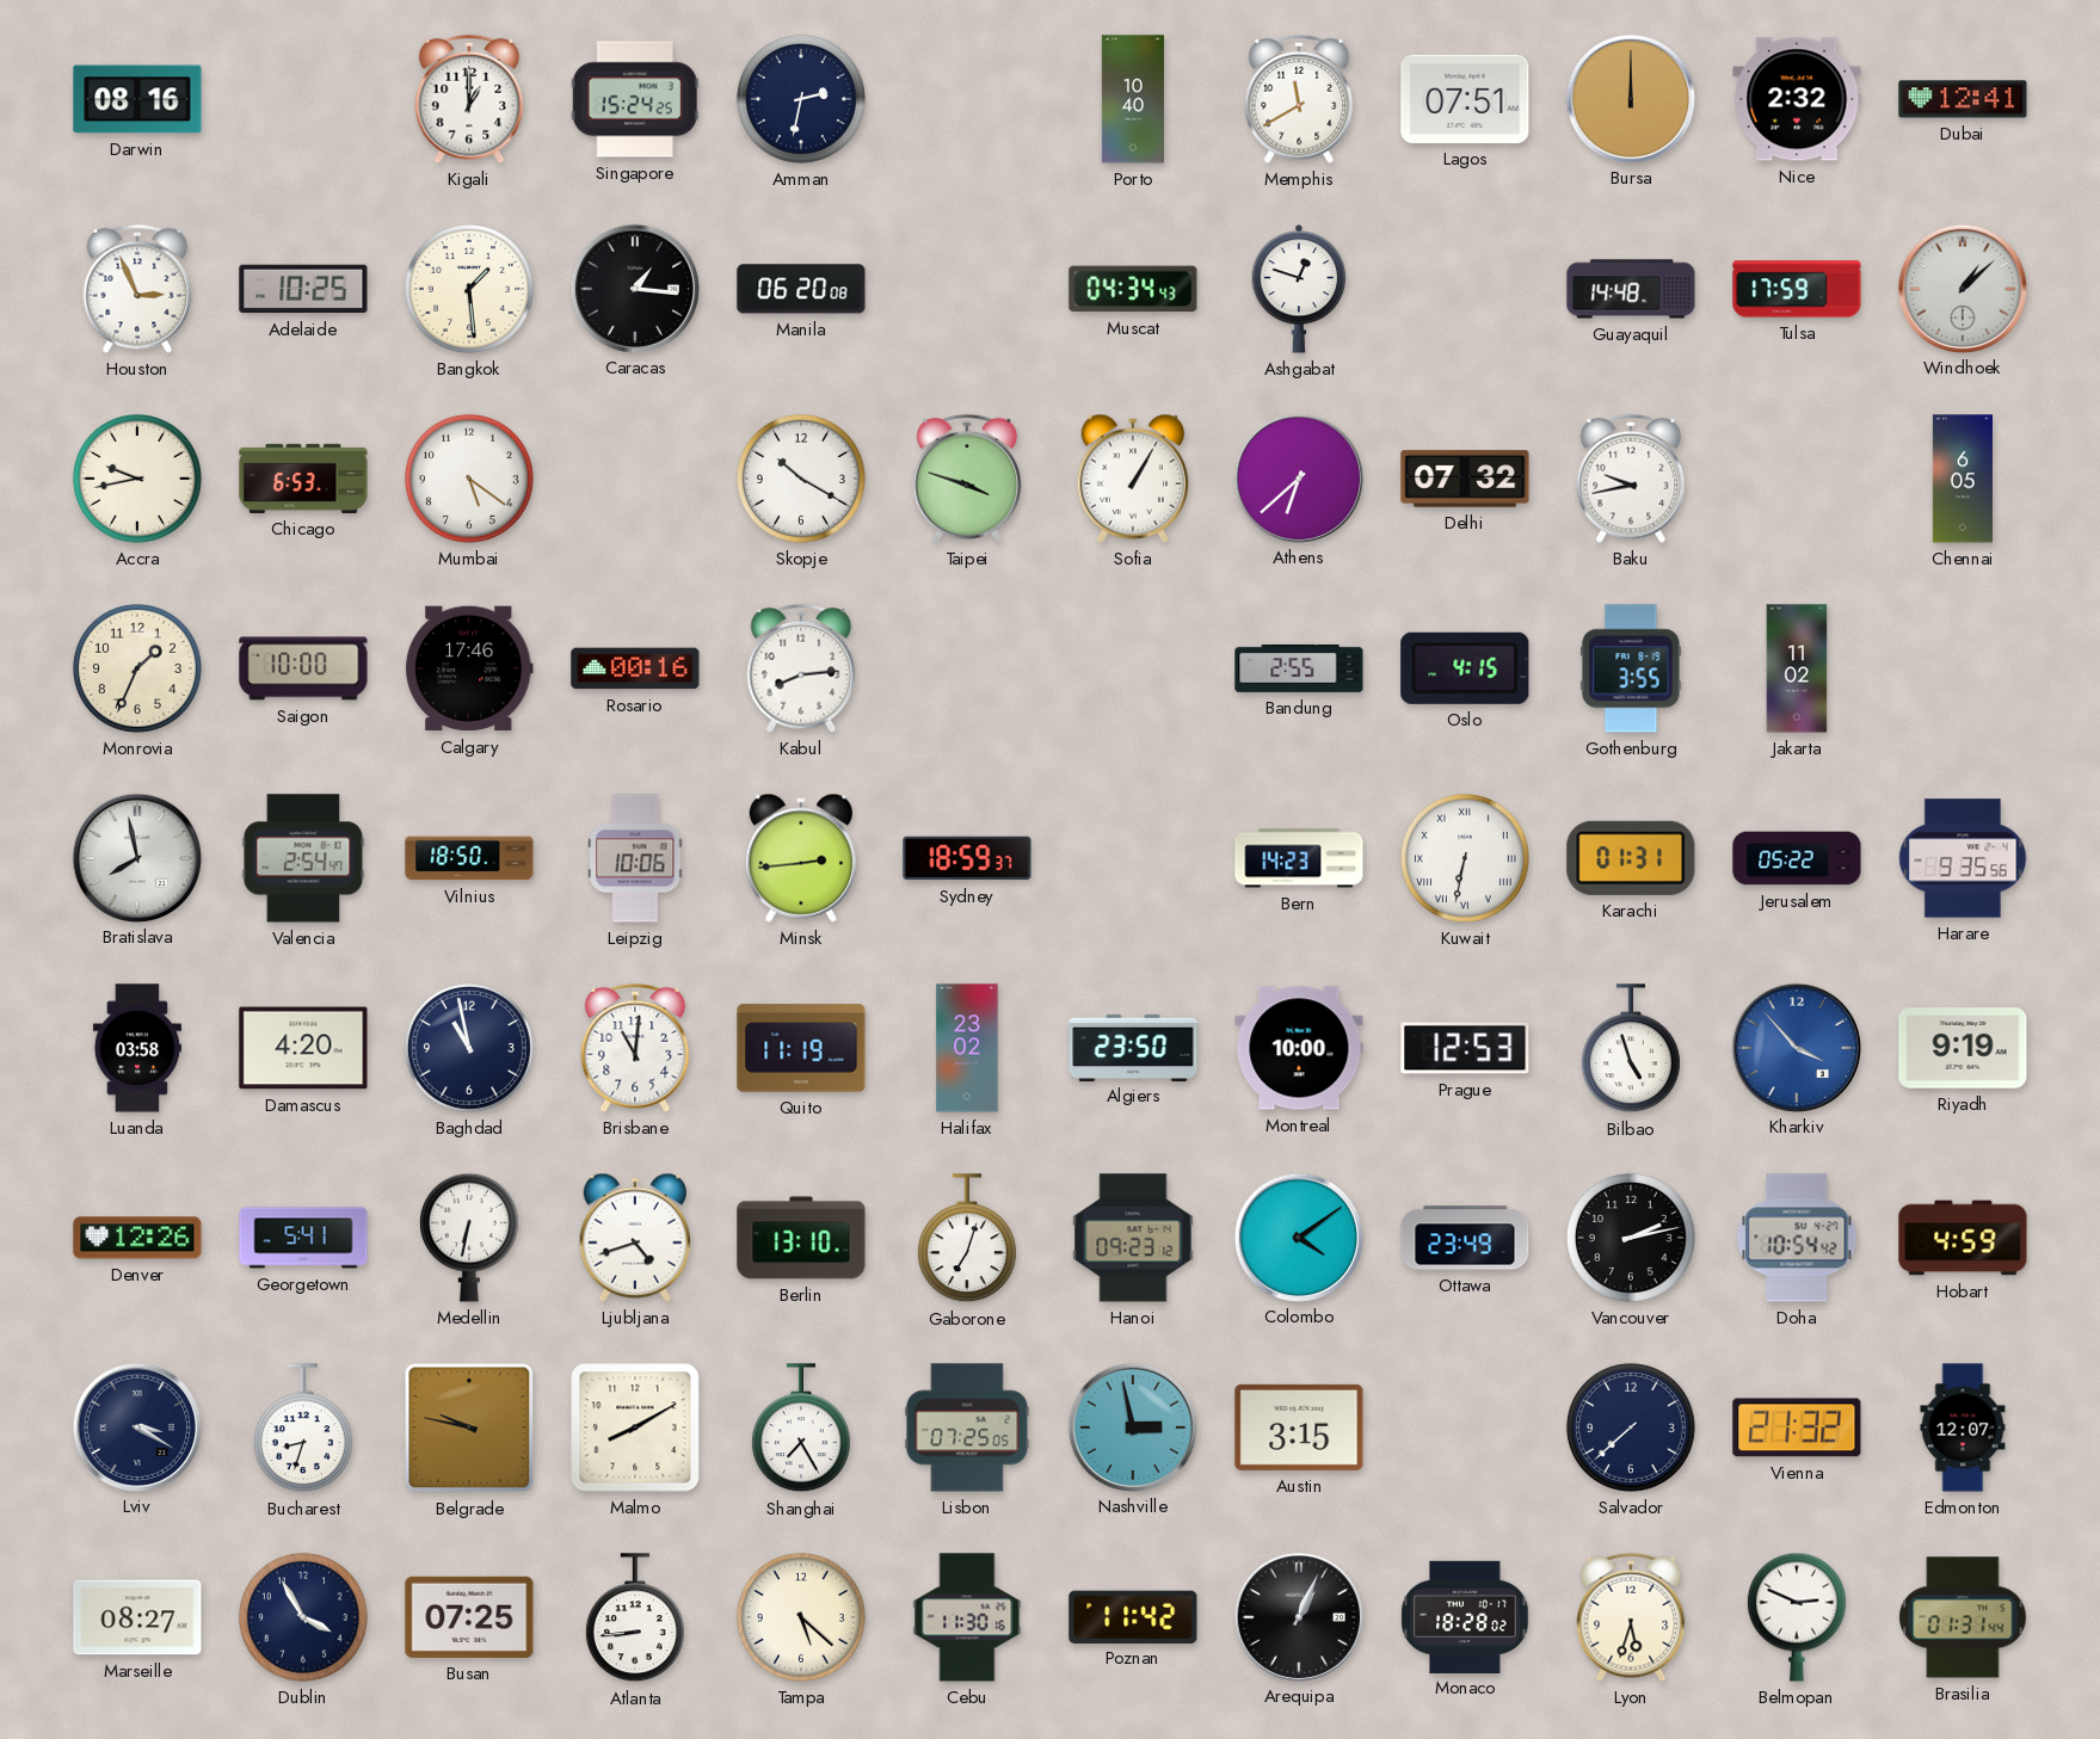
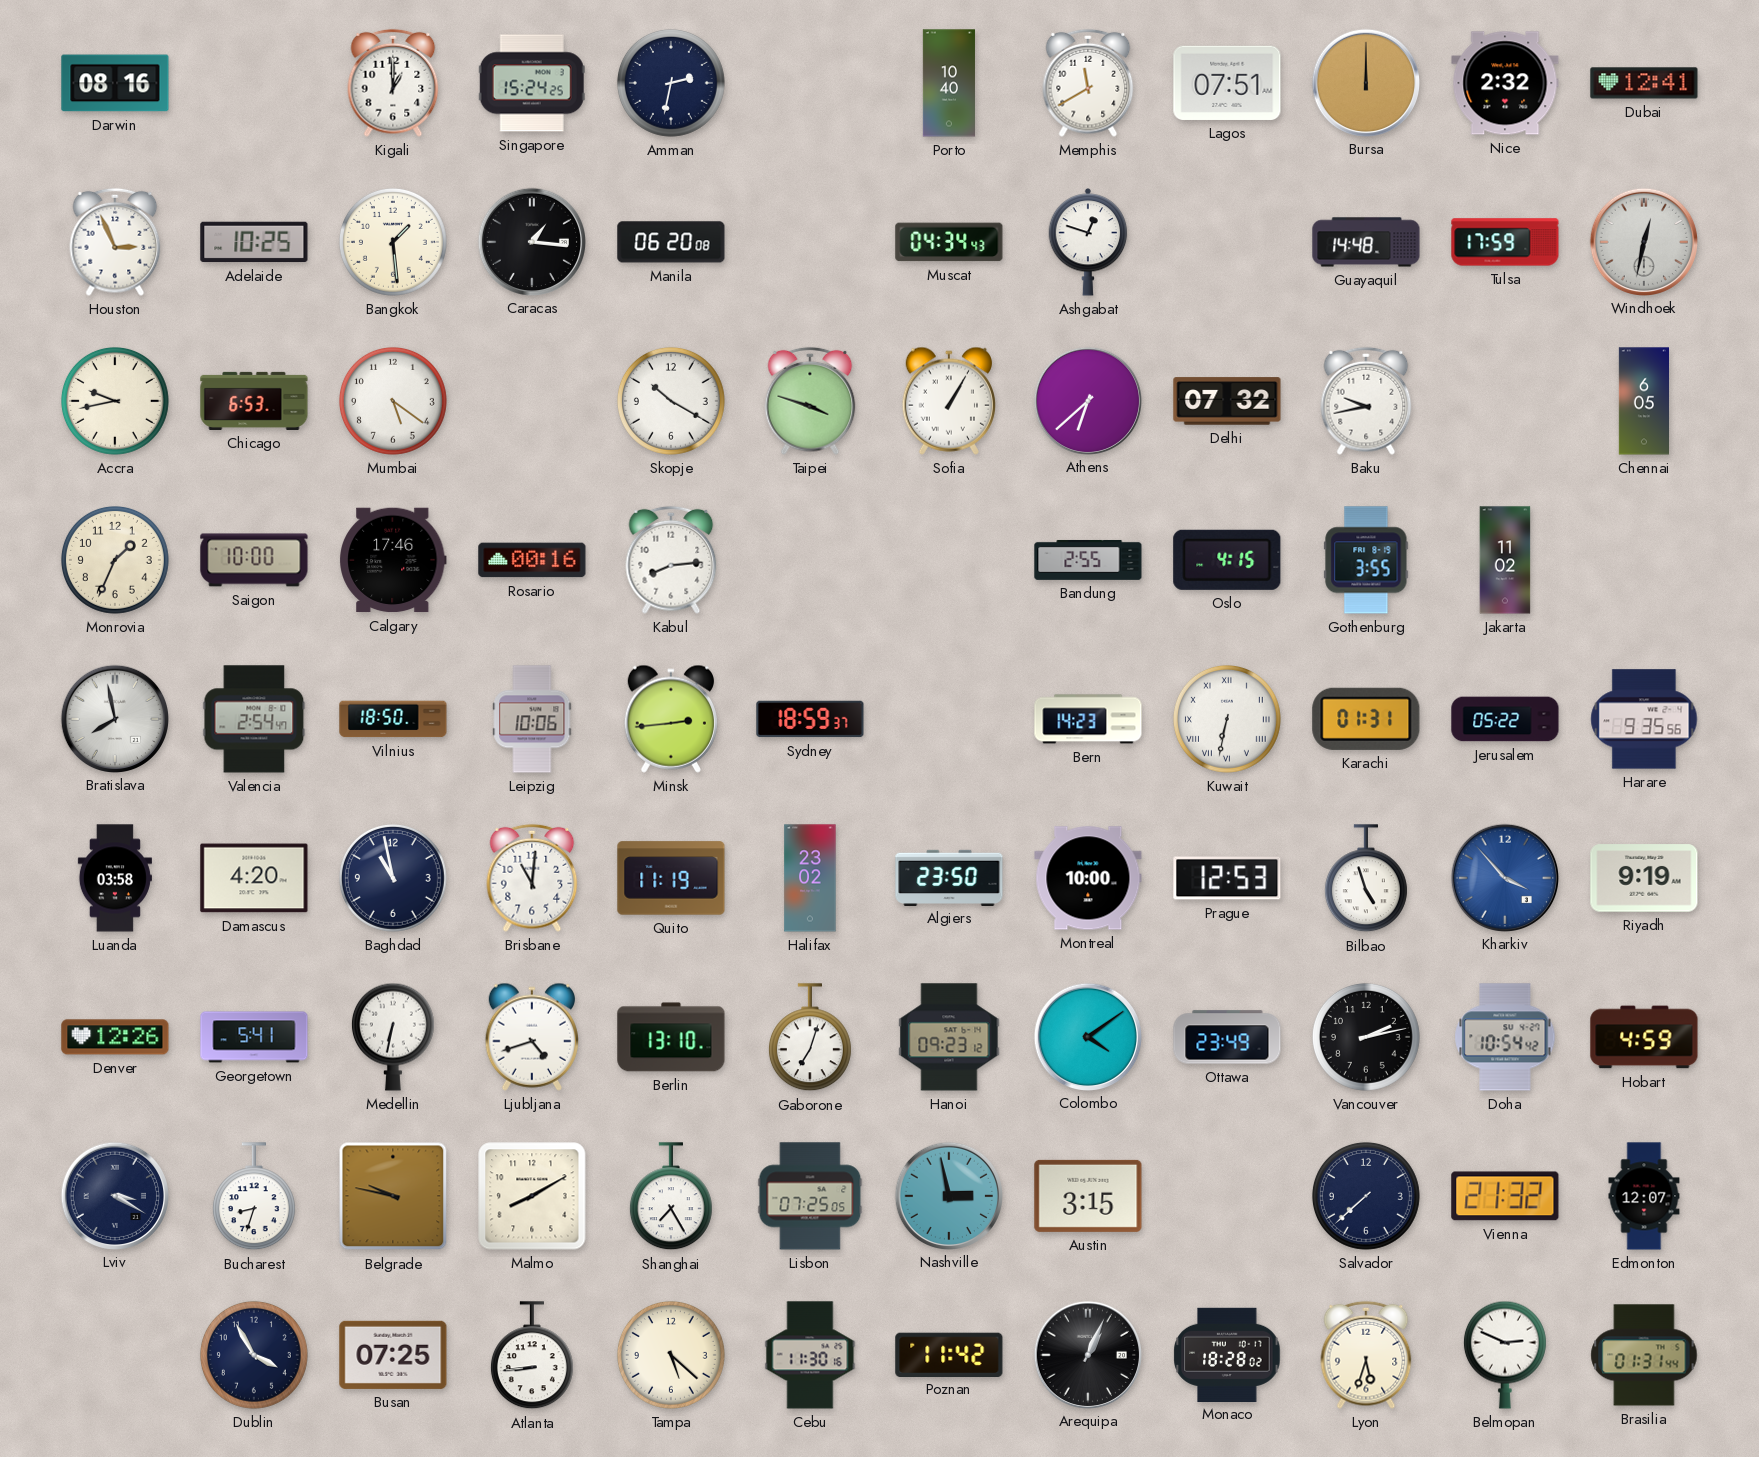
Windhoek: 1:08 -> 12:32 (1643, 241)
Marseille: 08:27 -> none (137, 1617)
